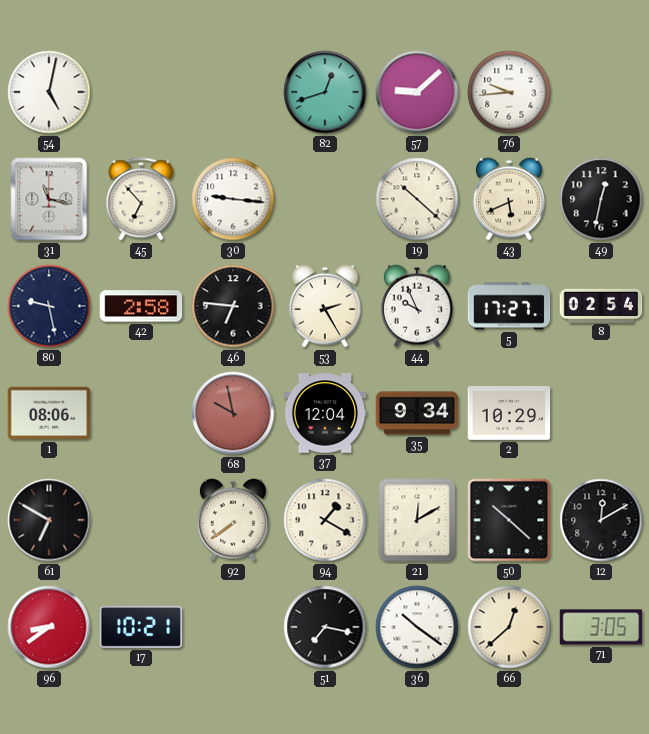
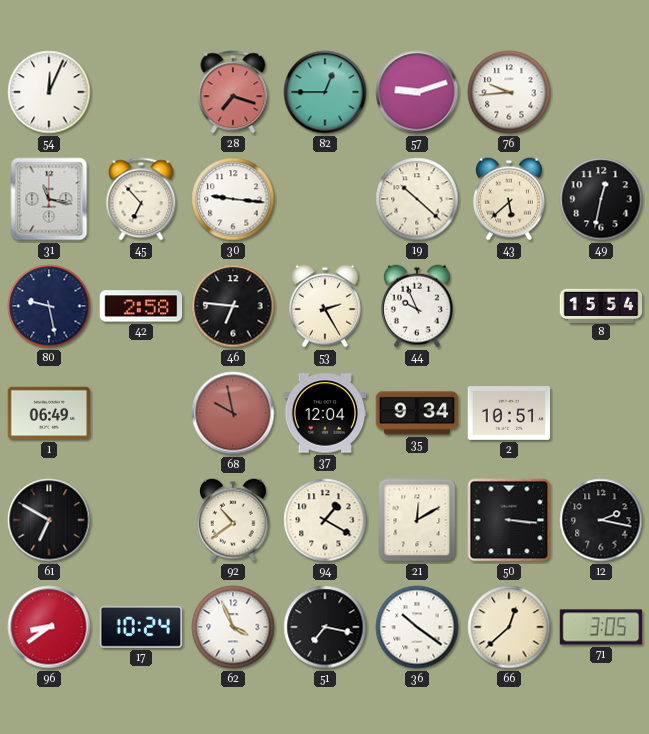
54: 5:02 -> 12:04 (49, 92)
28: none -> 7:18 (233, 92)
82: 12:42 -> 12:45 (325, 92)
57: 9:08 -> 9:12 (417, 92)
43: 5:41 -> 5:38 (509, 199)
5: 17:27 -> none (509, 306)
8: 02:54 -> 15:54 (601, 305)
1: 08:06 -> 06:49 (49, 413)
2: 10:29 -> 10:51 (509, 414)
92: 7:39 -> 10:39 (233, 520)
50: 10:22 -> 3:16 (509, 520)
12: 12:10 -> 2:17 (601, 520)
17: 10:21 -> 10:24 (141, 627)
62: none -> 3:56 (233, 627)
